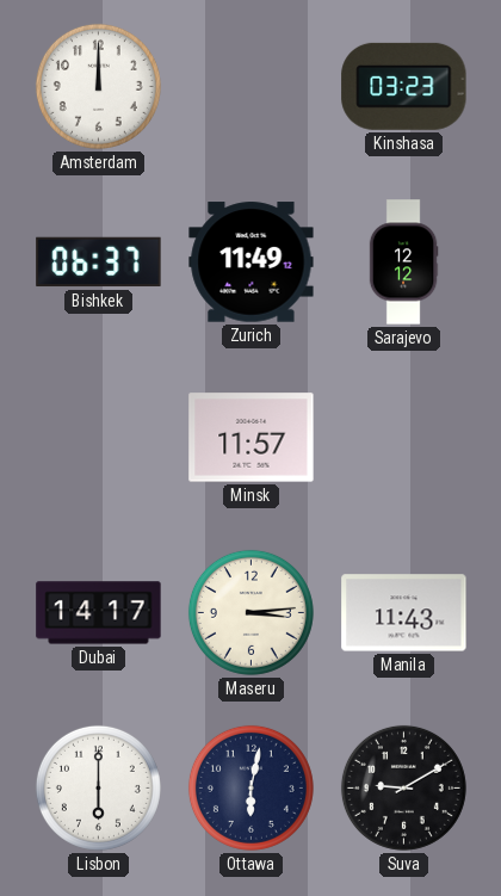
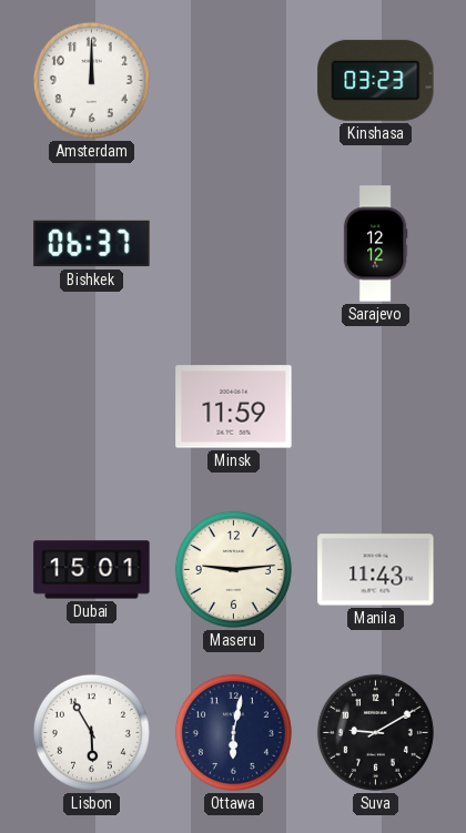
Zurich: 11:49 -> none (252, 262)
Minsk: 11:57 -> 11:59 (234, 407)
Dubai: 14:17 -> 15:01 (92, 570)
Maseru: 3:14 -> 9:14 (233, 569)
Lisbon: 6:00 -> 5:55 (91, 732)
